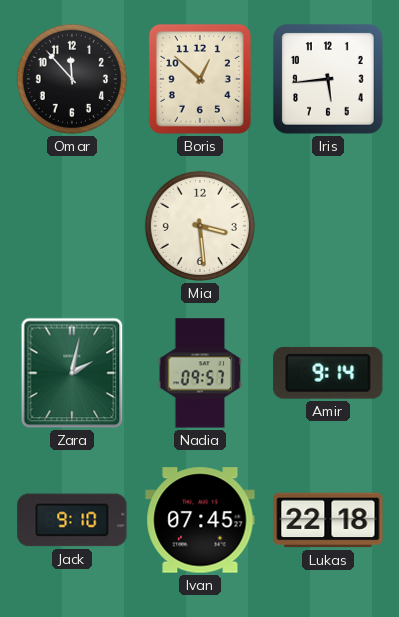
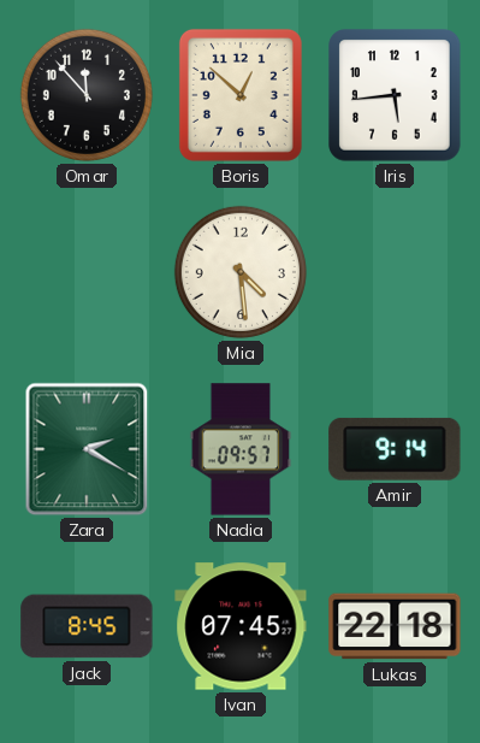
Mia: 3:29 -> 4:29 (241, 272)
Zara: 2:02 -> 2:20 (87, 449)
Jack: 9:10 -> 8:45 (87, 626)
